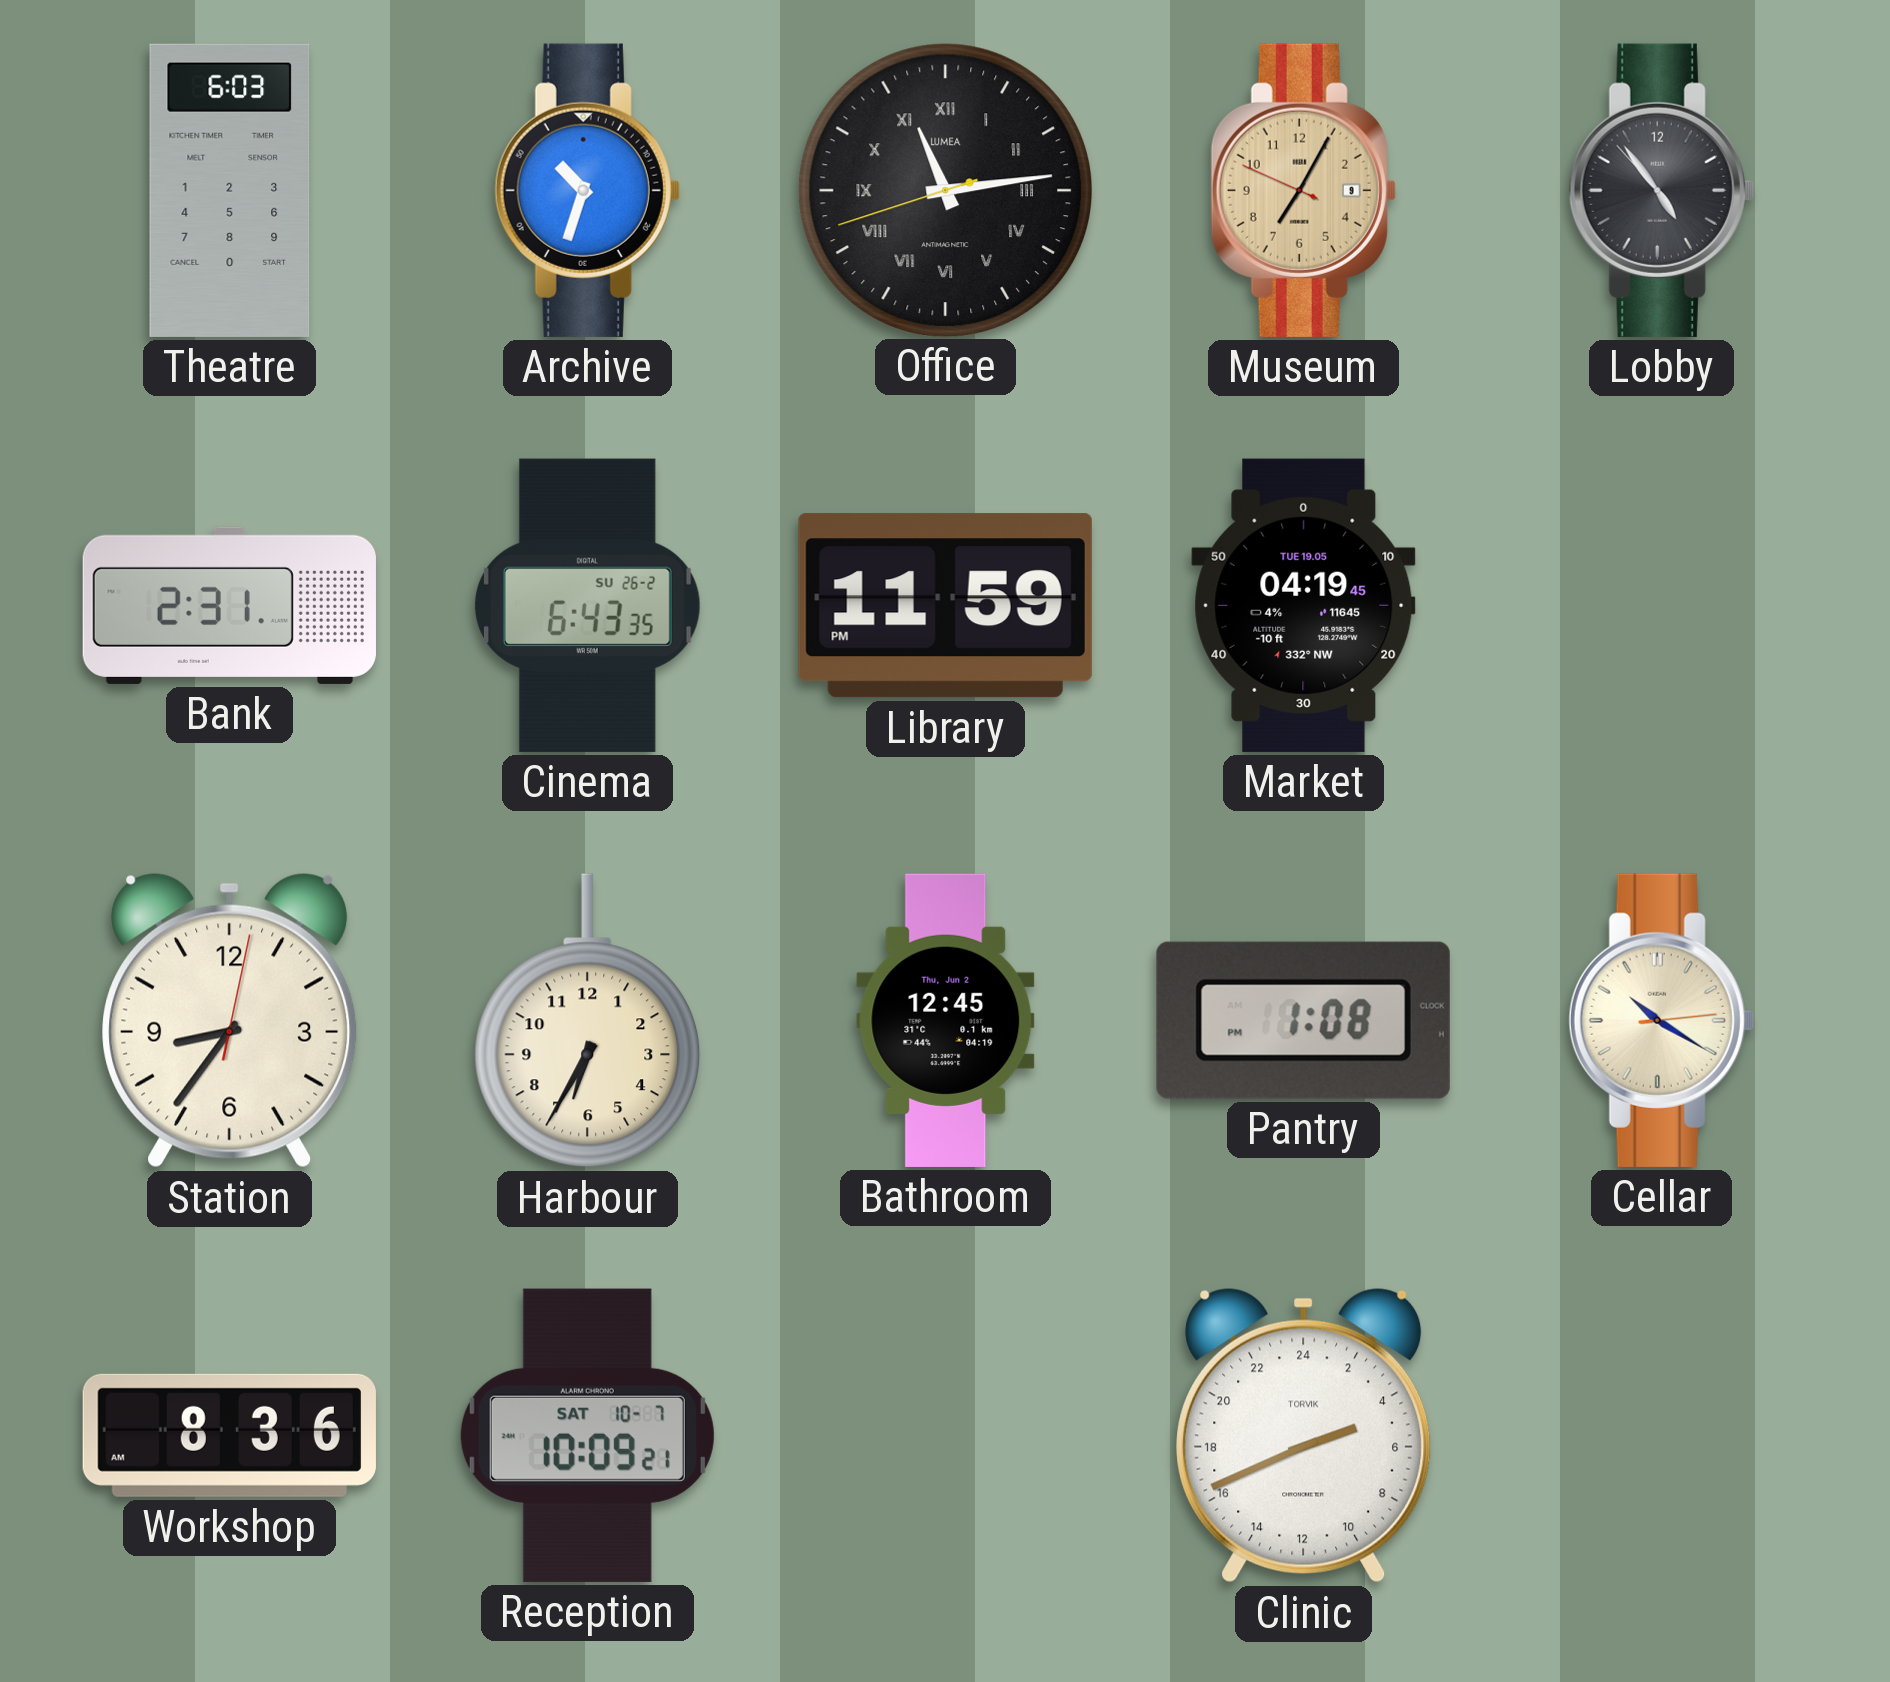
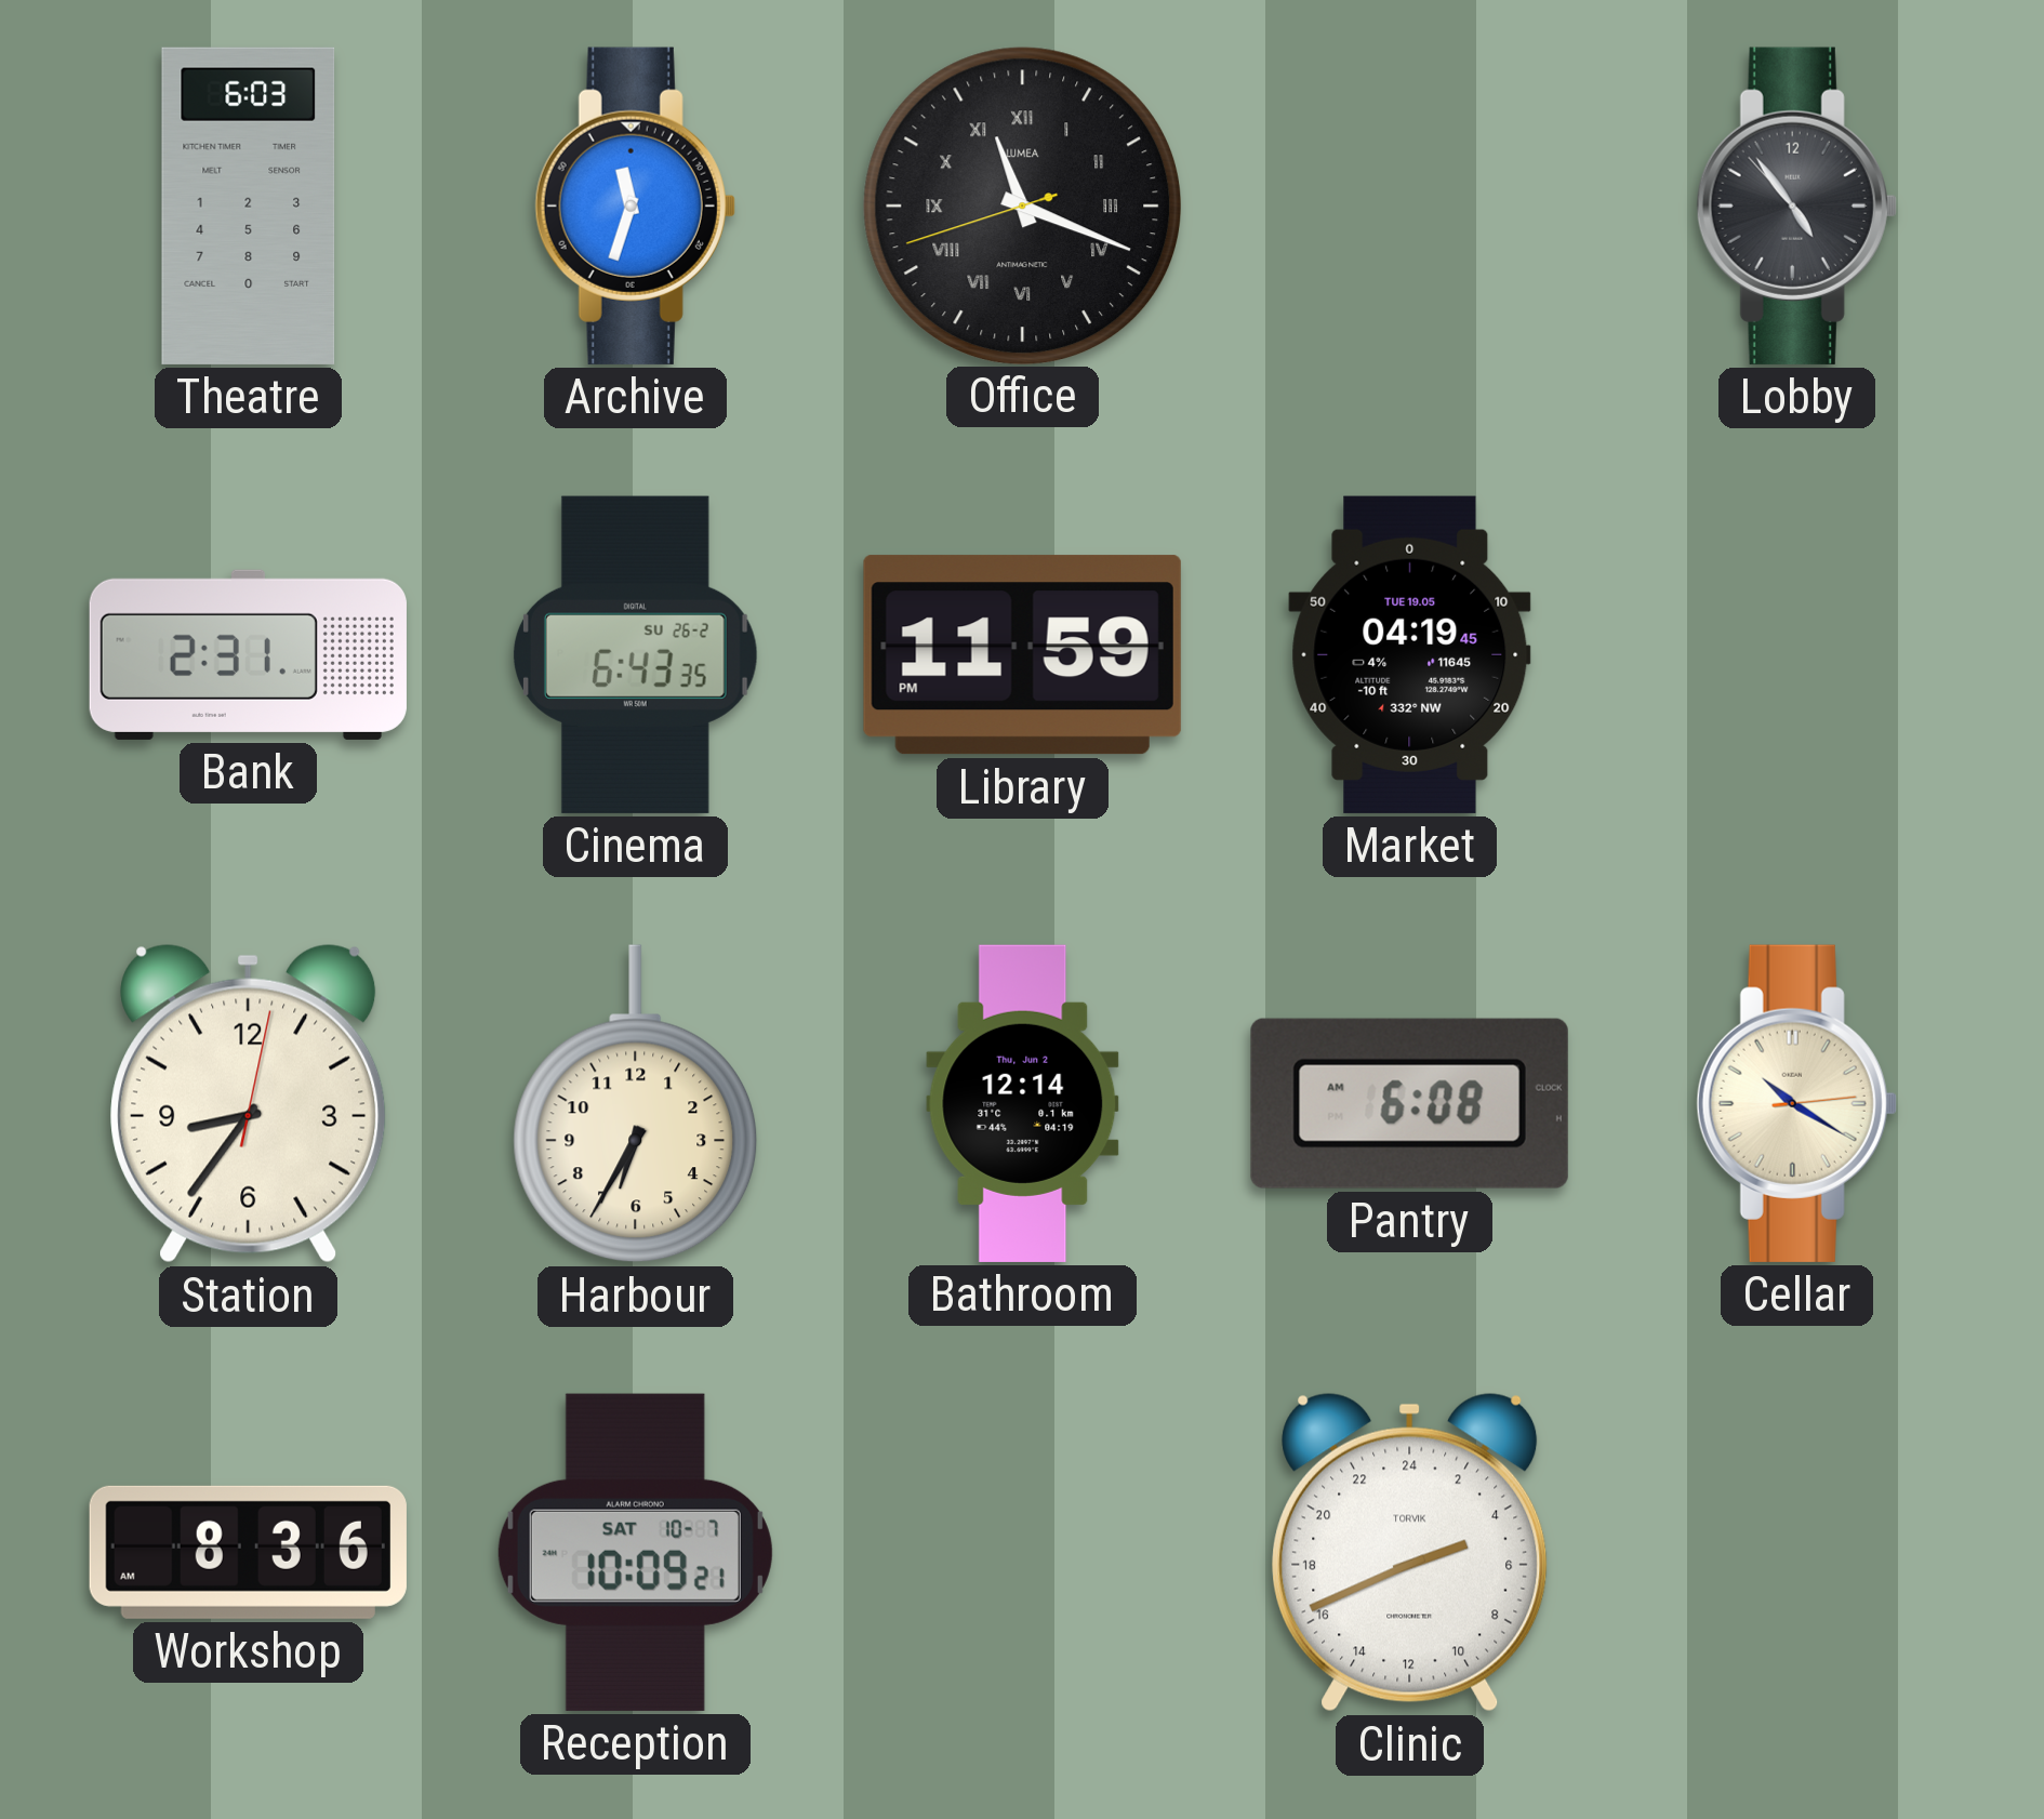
Archive: 10:33 -> 11:33 (635, 205)
Office: 11:13 -> 11:18 (1022, 205)
Museum: 7:04 -> none (1303, 190)
Bathroom: 12:45 -> 12:14 (1023, 1103)
Pantry: 1:08 -> 6:08 (1409, 1103)
